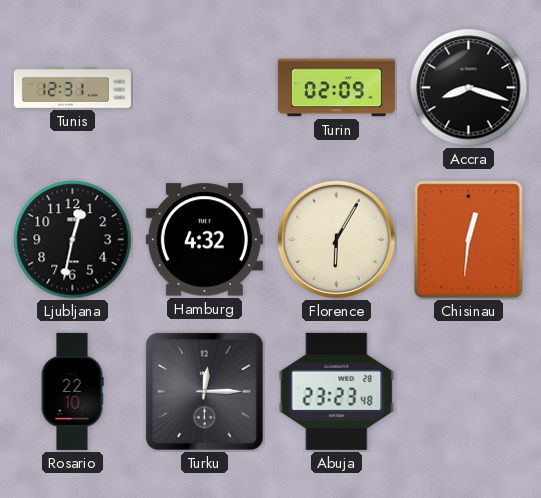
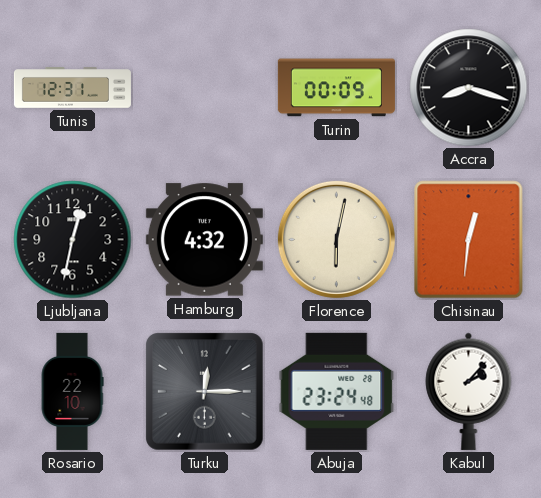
Turin: 02:09 -> 00:09 (336, 88)
Florence: 6:05 -> 6:02 (336, 239)
Abuja: 23:23 -> 23:24 (337, 391)
Kabul: none -> 2:07 (469, 391)
